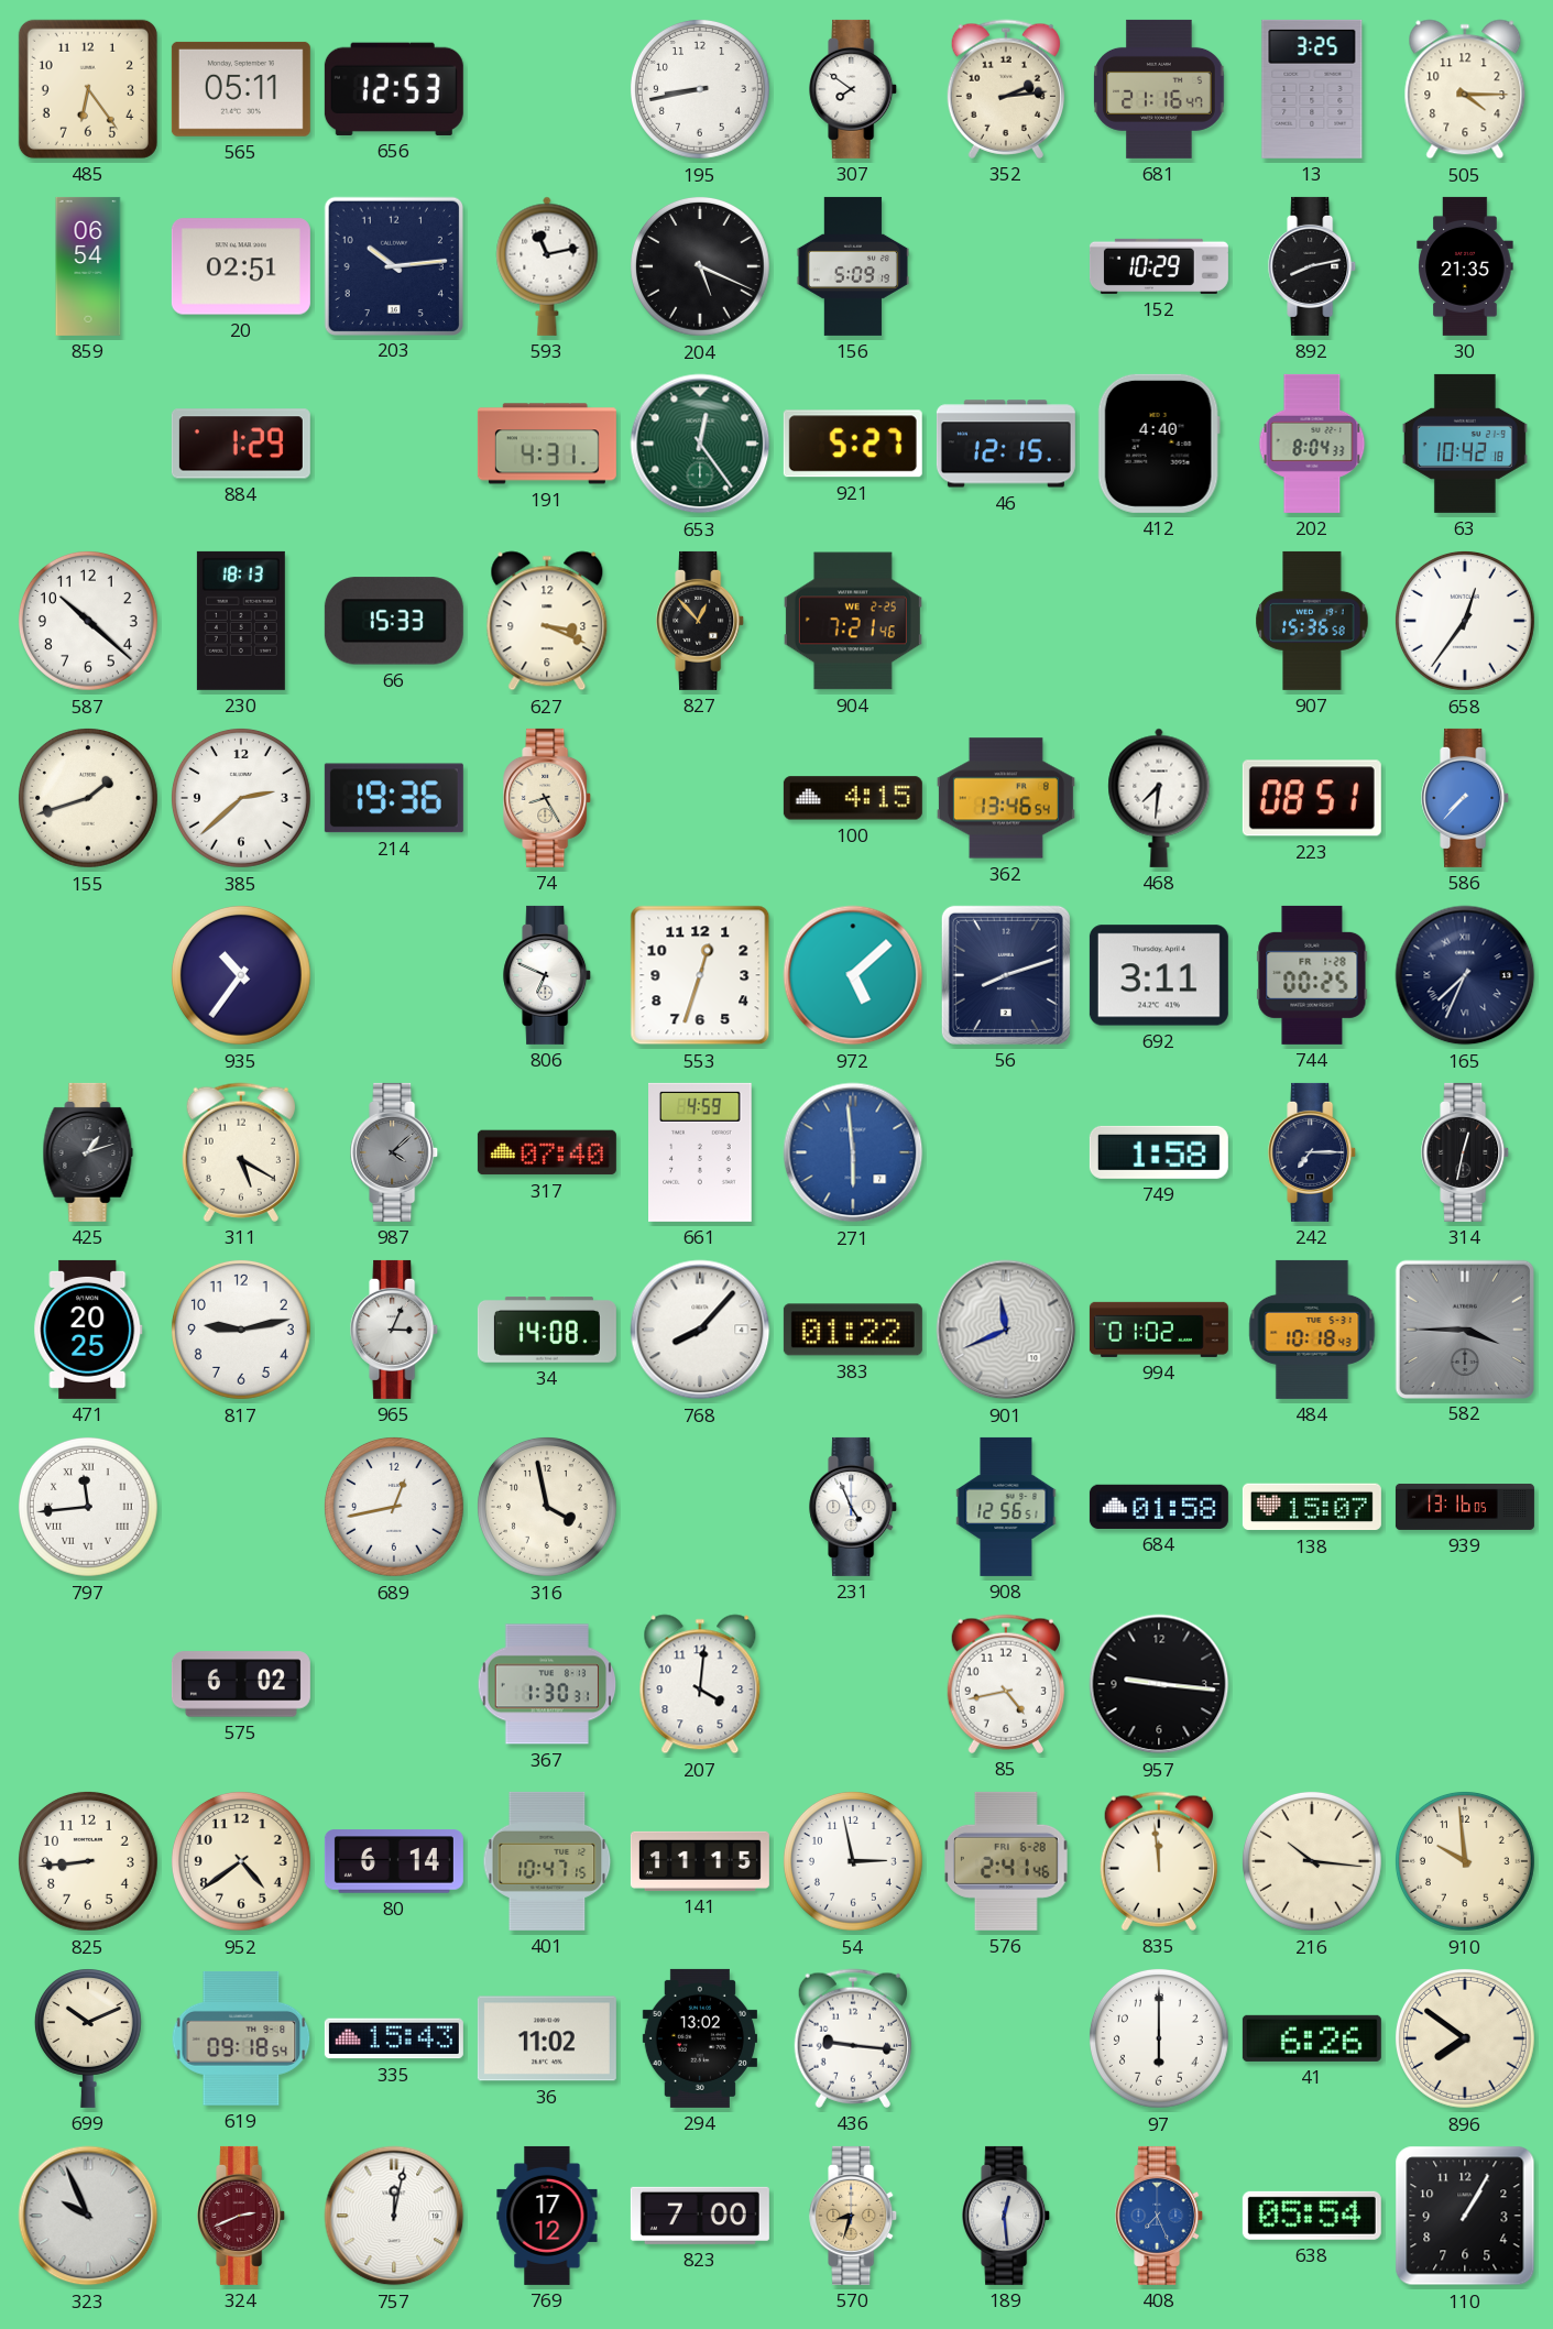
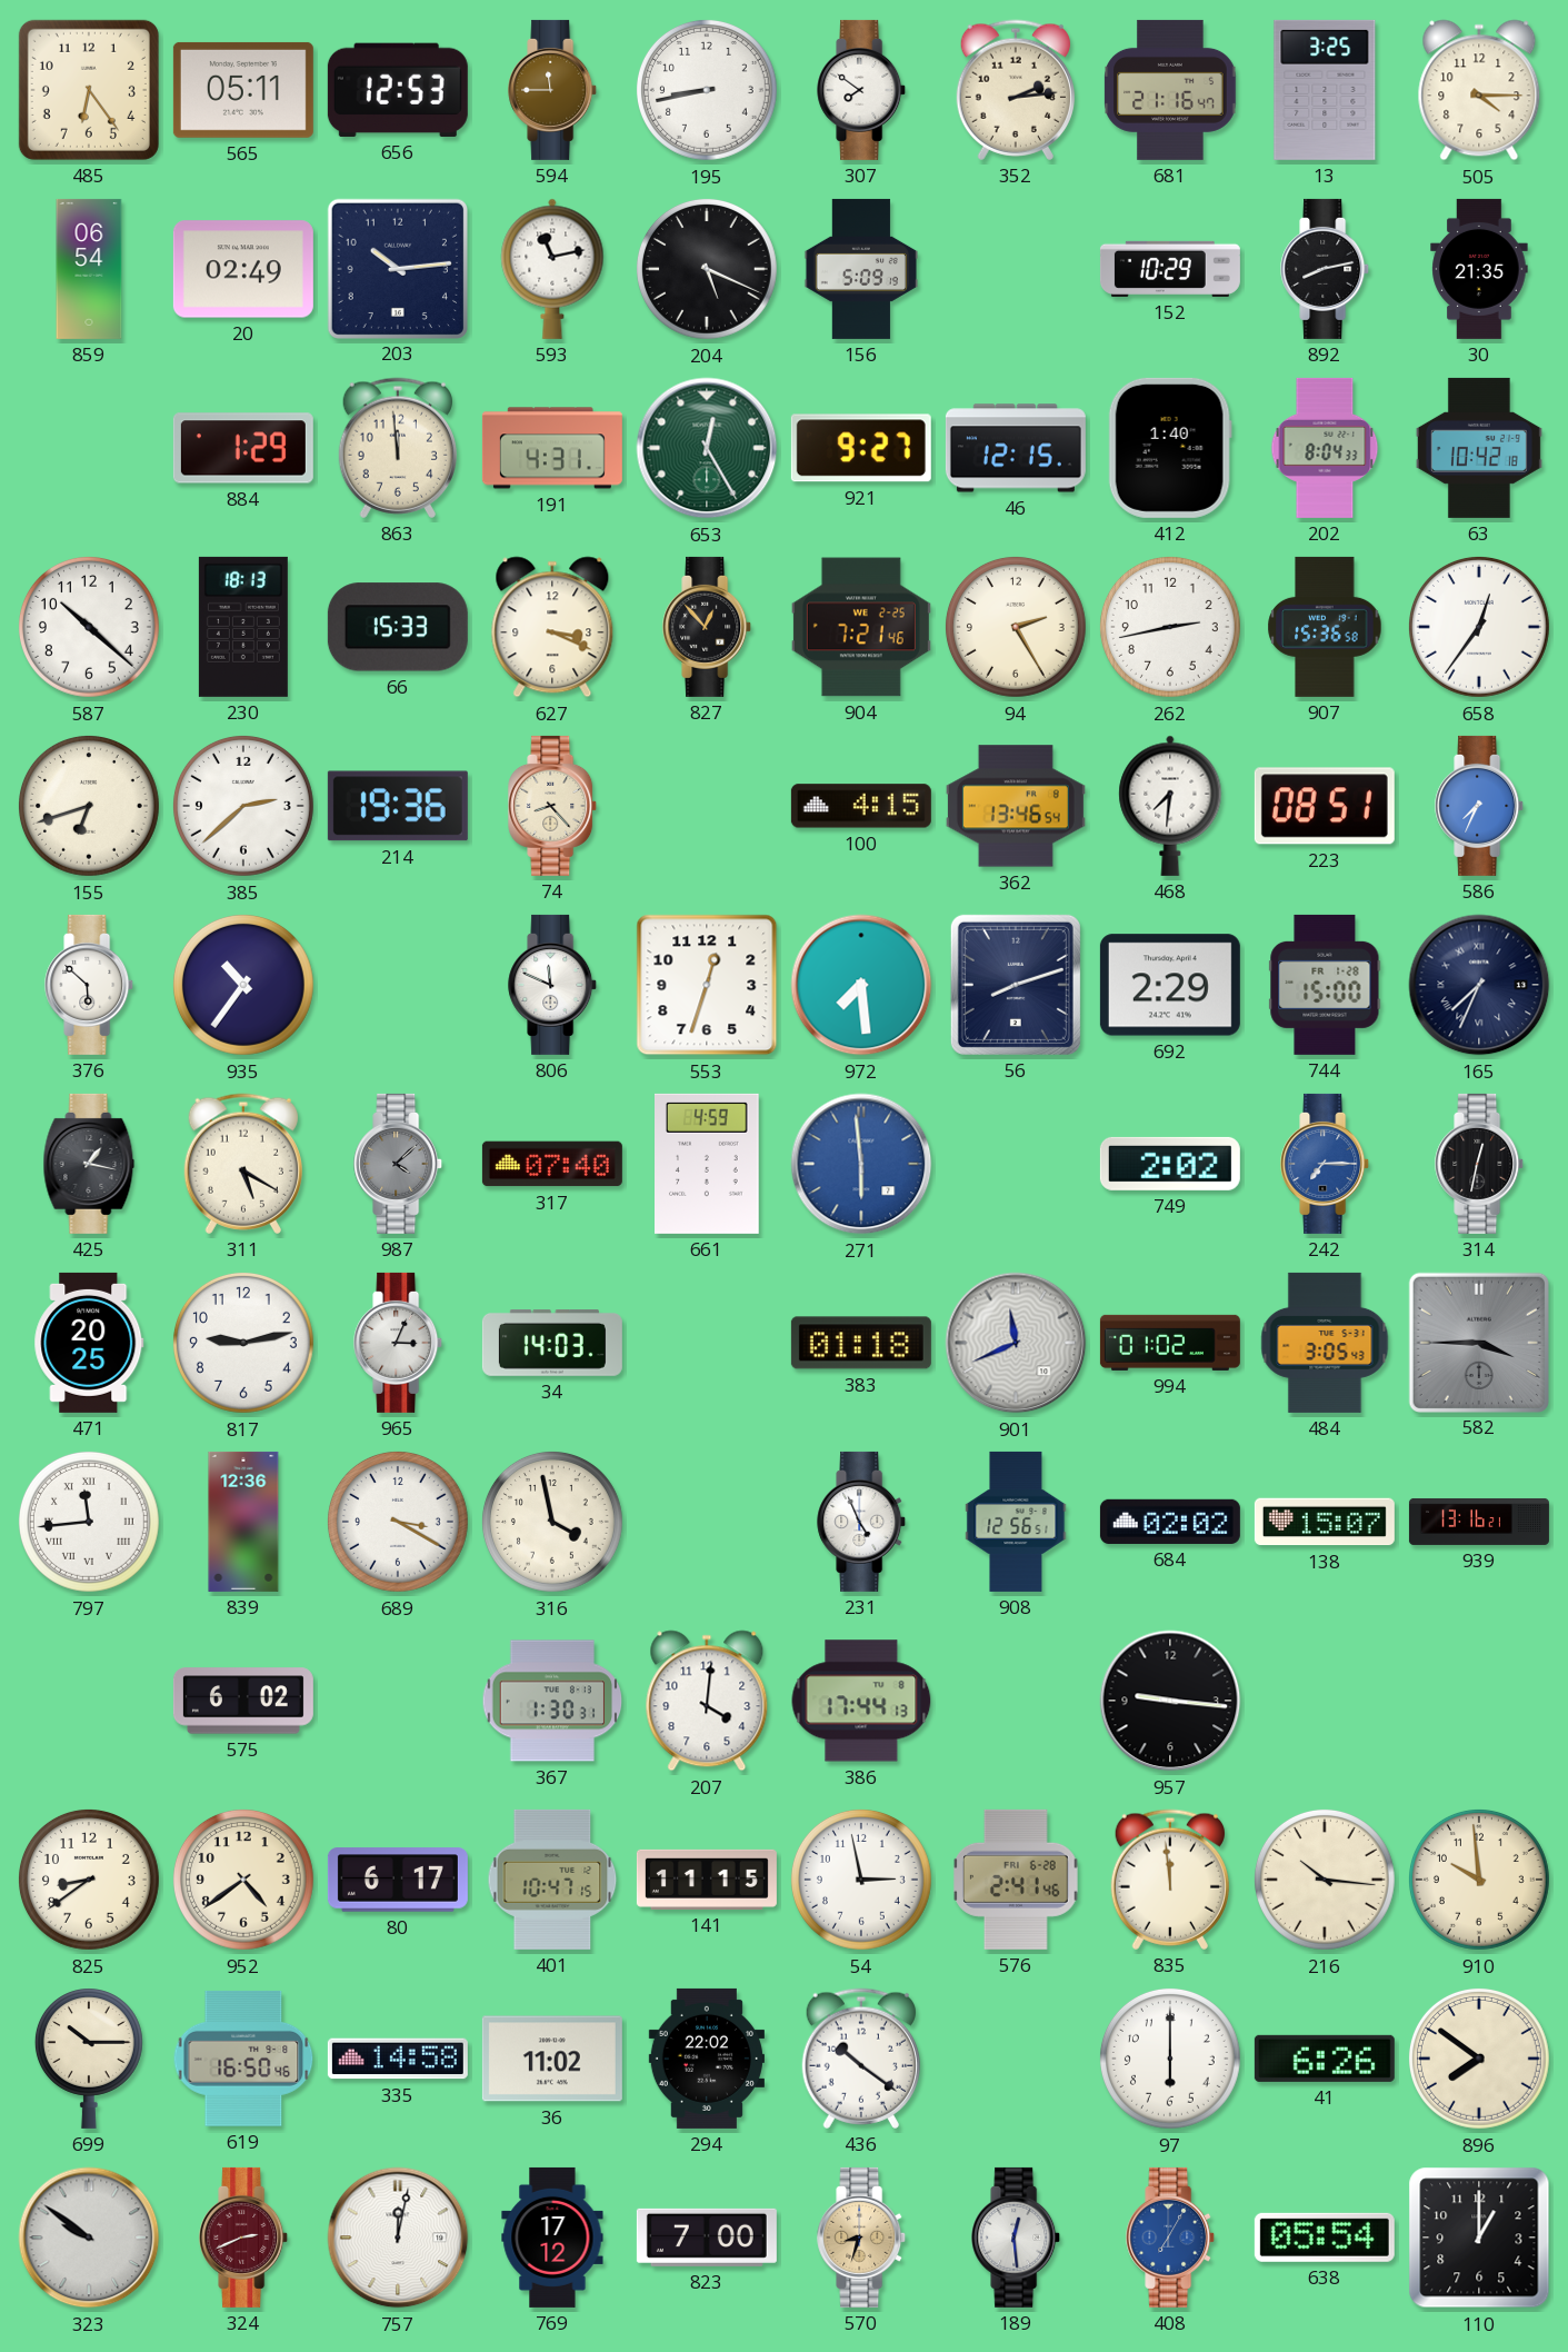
594: none -> 11:45 (553, 90)
20: 02:51 -> 02:49 (243, 269)
863: none -> 11:59 (398, 448)
653: 12:24 -> 12:25 (707, 448)
921: 5:27 -> 9:27 (861, 448)
412: 4:40 -> 1:40 (1170, 448)
94: none -> 2:25 (1016, 627)
262: none -> 2:43 (1170, 627)
155: 1:42 -> 6:42 (89, 806)
74: 8:25 -> 8:23 (553, 806)
586: 7:37 -> 7:34 (1480, 806)
376: none -> 5:52 (90, 985)
806: 6:49 -> 11:49 (553, 985)
972: 5:08 -> 7:29 (861, 985)
692: 3:11 -> 2:29 (1170, 985)
744: 00:25 -> 15:00 (1325, 985)
425: 1:12 -> 1:17 (89, 1164)
749: 1:58 -> 2:02 (1170, 1164)
242 dial: navy -> blue (1326, 1164)
34: 14:08 -> 14:03 (552, 1344)
768: 8:07 -> none (700, 1330)
383: 01:22 -> 01:18 (861, 1343)
484: 10:18 -> 3:05 (1325, 1343)
839: none -> 12:36 (243, 1522)
689: 12:43 -> 3:20 (398, 1522)
684: 01:58 -> 02:02 (1170, 1522)
939: 13:16:05 -> 13:16:21 (1479, 1522)
386: none -> 17:44 (861, 1701)
85: 4:43 -> none (1006, 1684)
825: 8:44 -> 8:39 (89, 1880)
80: 6:14 -> 6:17 (398, 1880)
699: 10:11 -> 10:15 (89, 2059)
619: 09:18 -> 16:50 (243, 2059)
335: 15:43 -> 14:58 (398, 2059)
294: 13:02 -> 22:02 (707, 2059)
436: 9:16 -> 10:21 (861, 2059)
323: 9:56 -> 9:51 (89, 2238)
408: 7:26 -> 7:05 (1171, 2238)
110: 1:05 -> 1:00 (1479, 2238)
